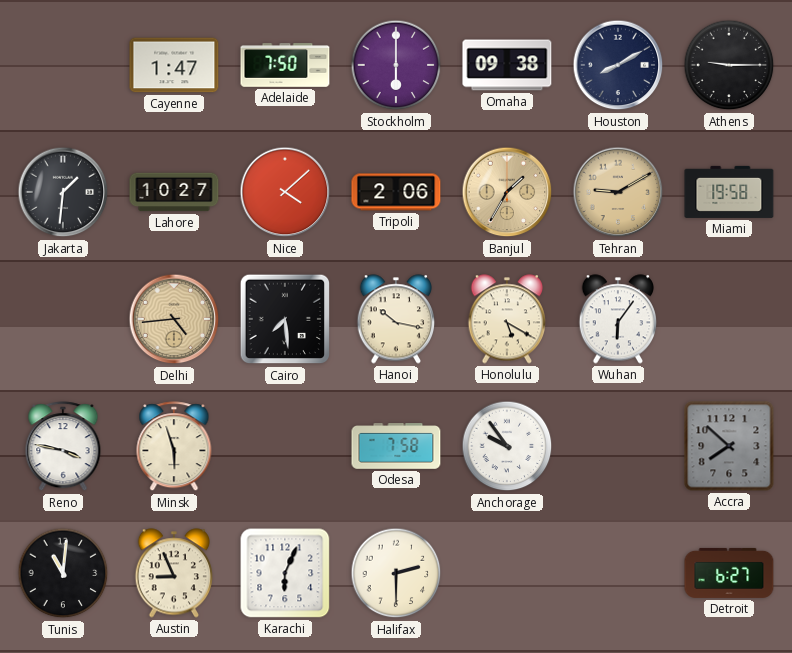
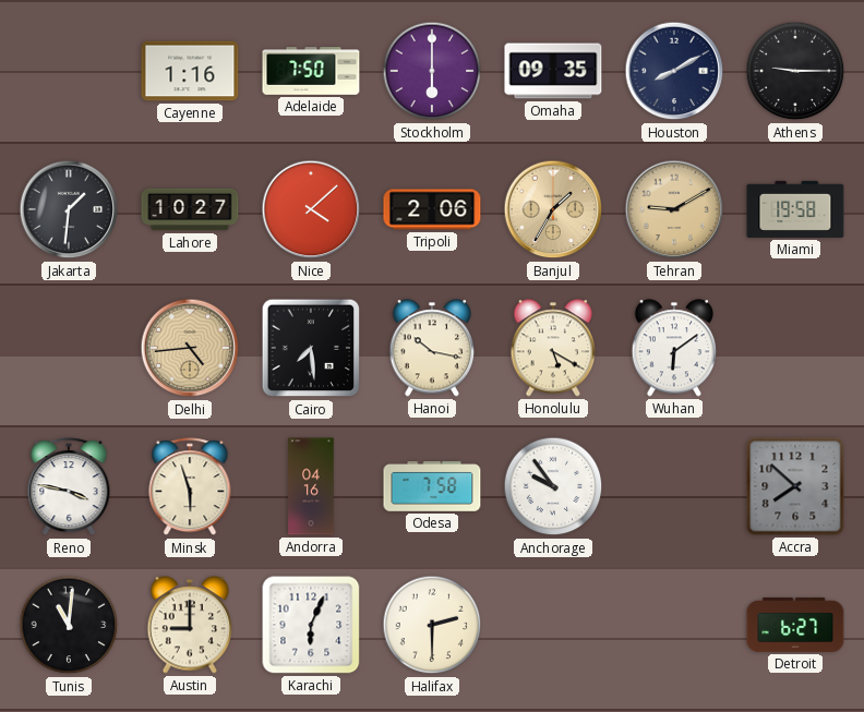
Cayenne: 1:47 -> 1:16 (190, 71)
Omaha: 09:38 -> 09:35 (553, 71)
Wuhan: 6:06 -> 6:09 (673, 348)
Andorra: none -> 04:16 (311, 486)
Austin: 8:56 -> 9:00 (189, 625)
